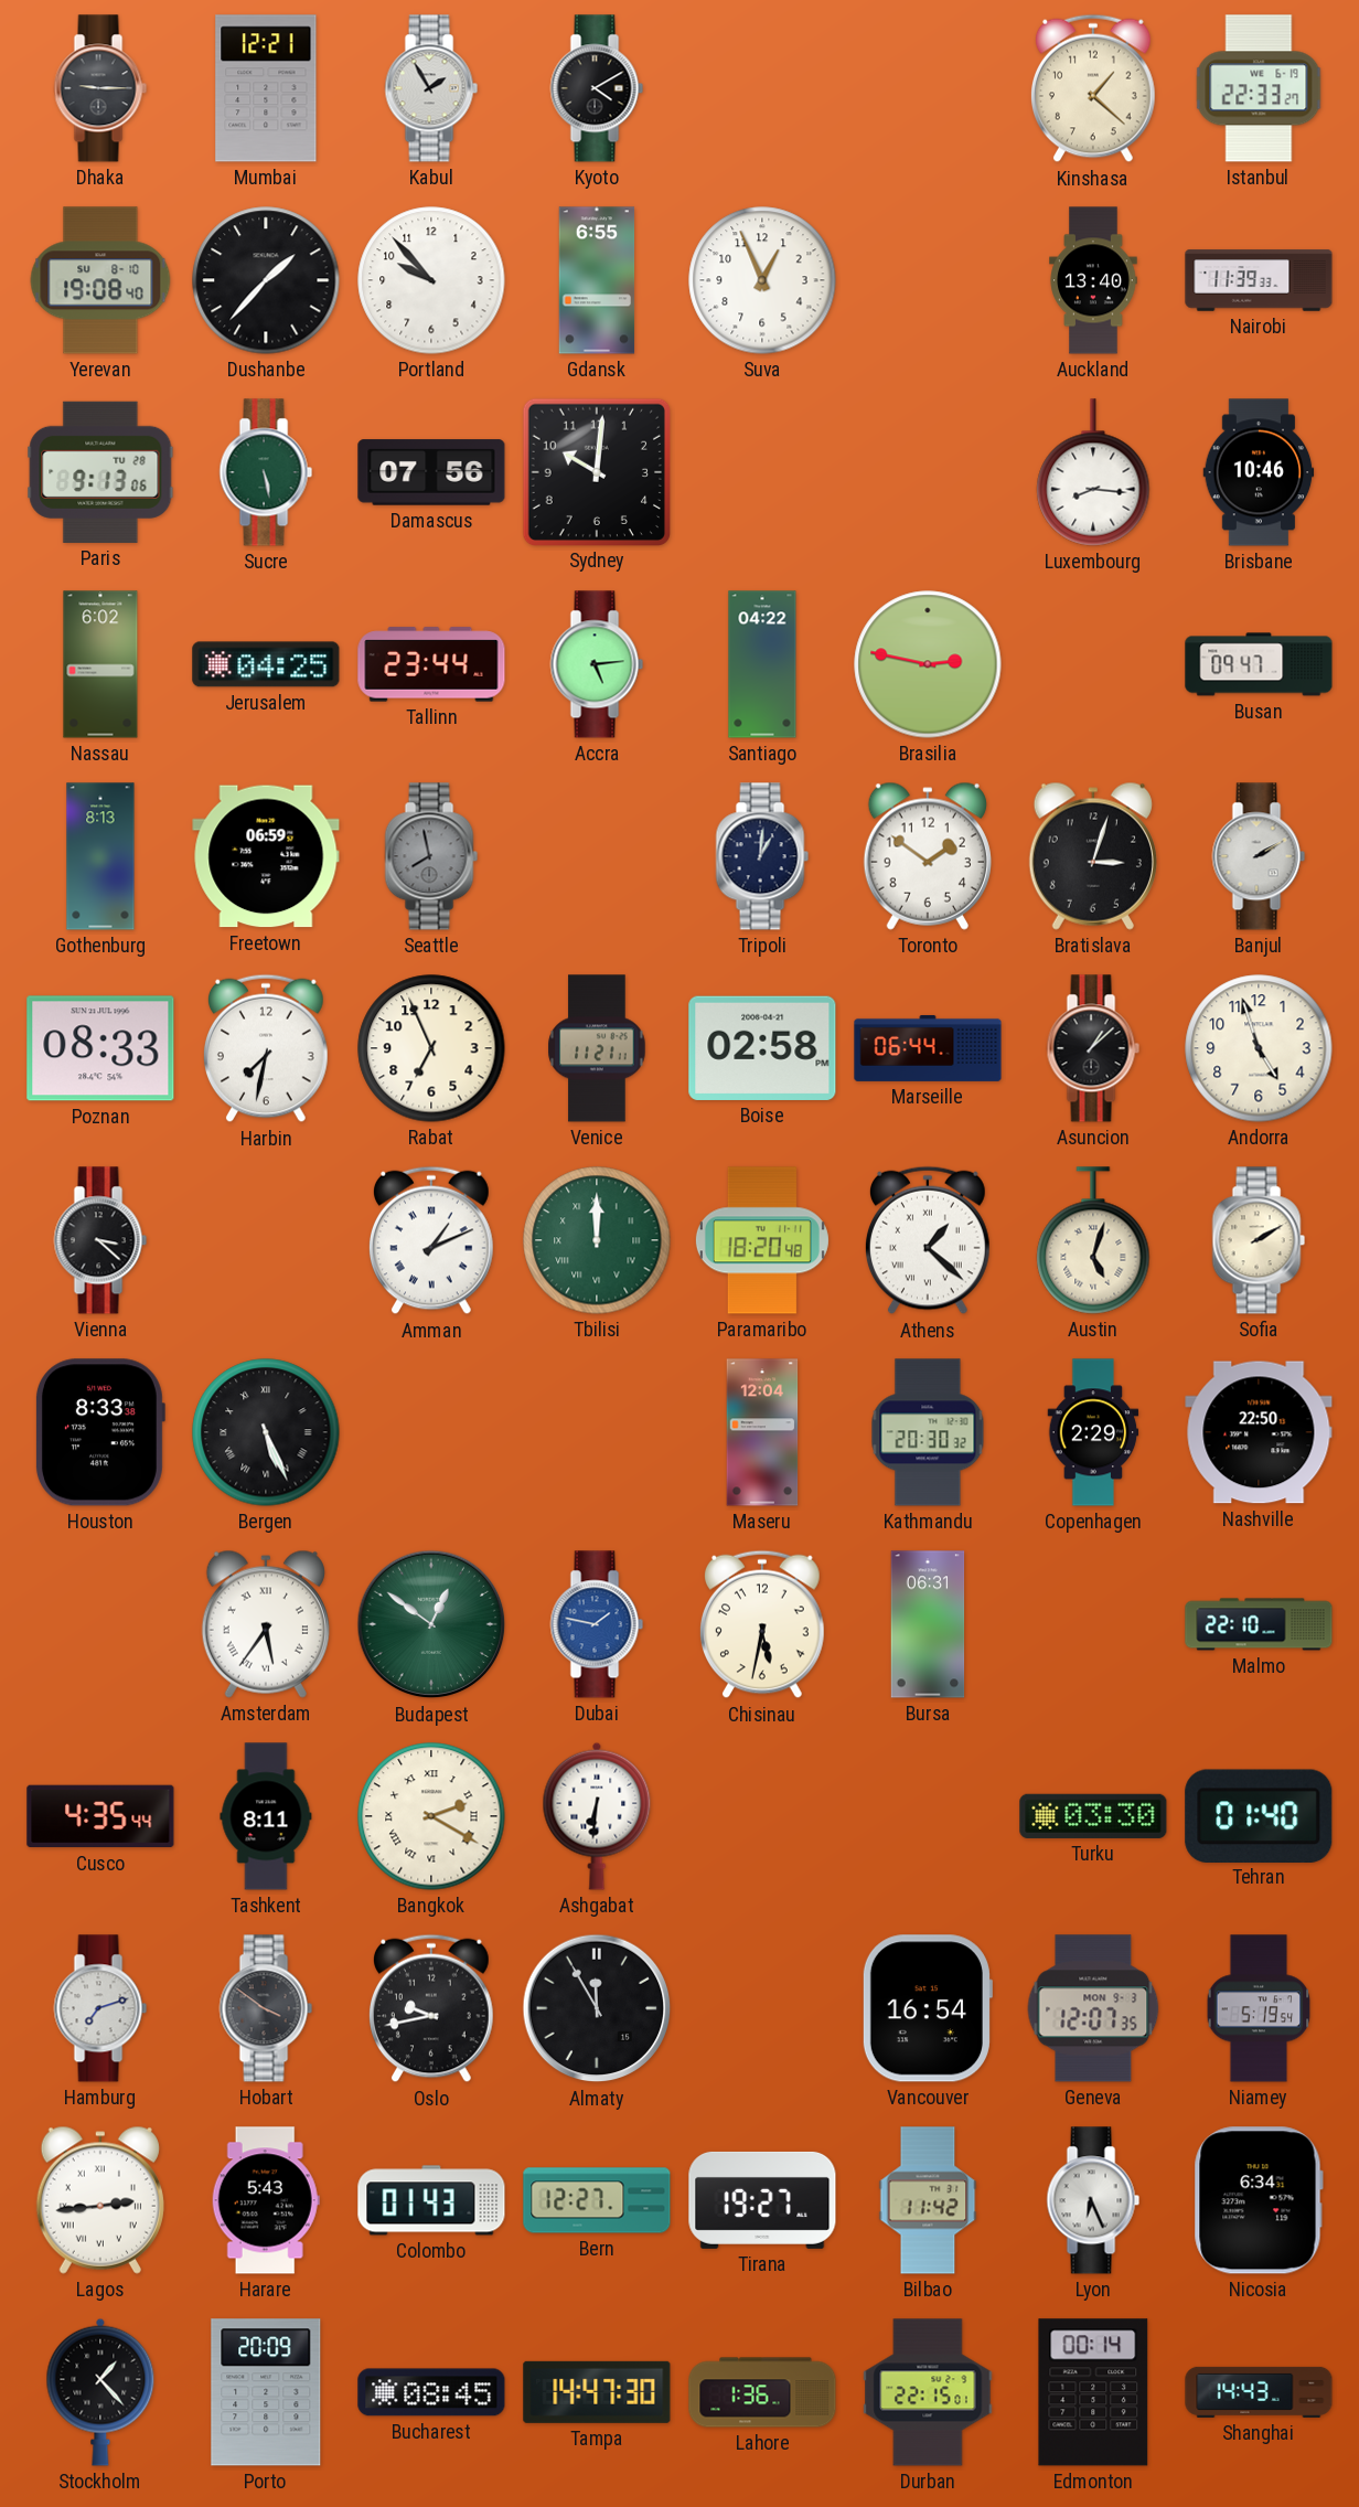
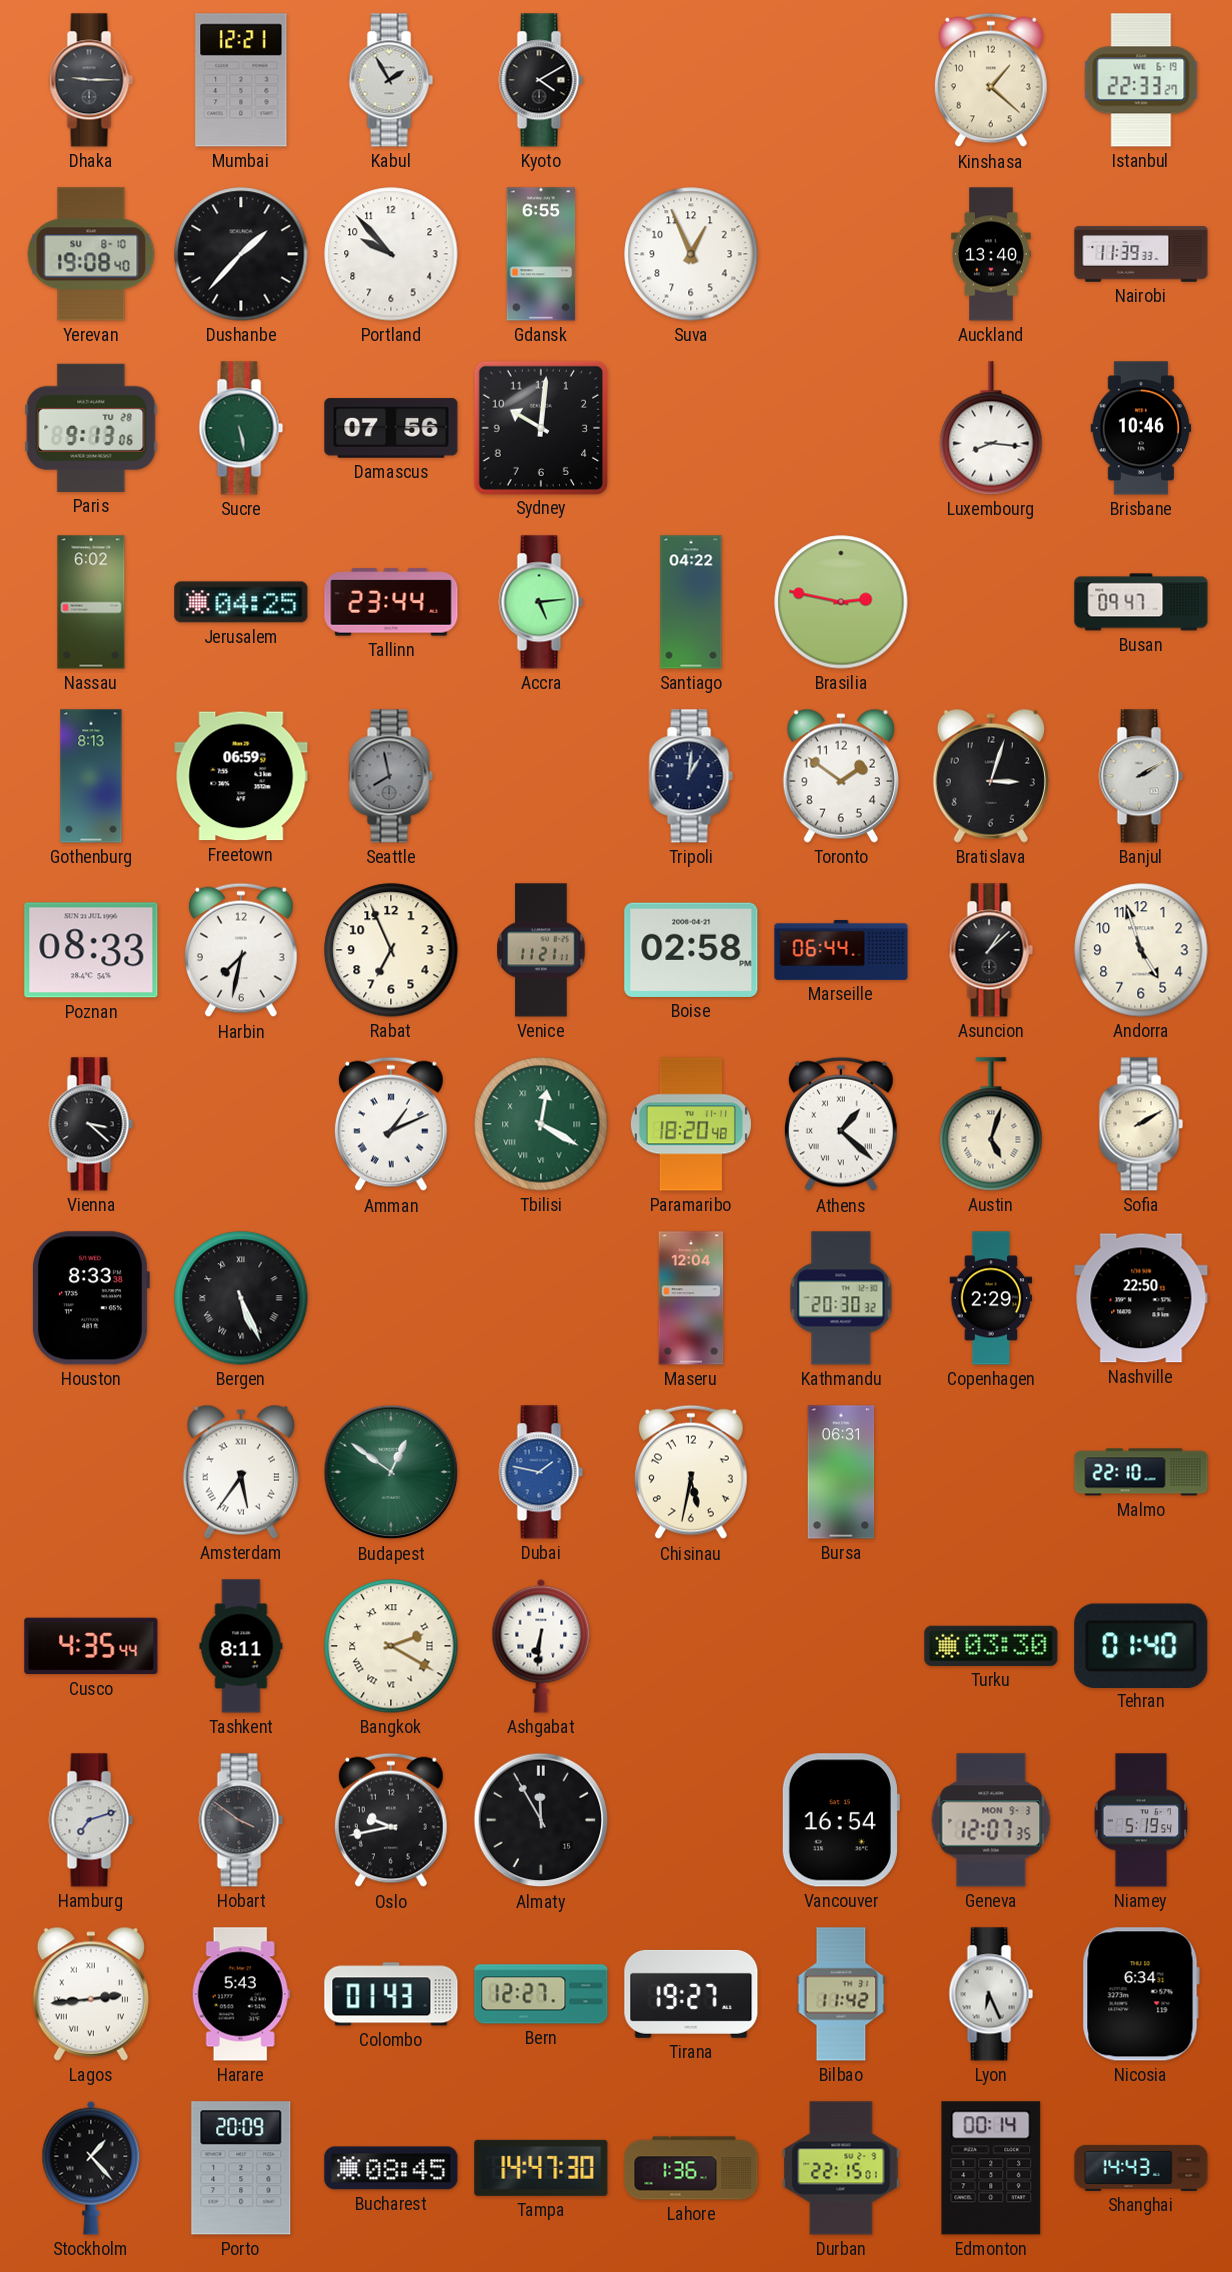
Tbilisi: 12:00 -> 12:20 (541, 1124)
